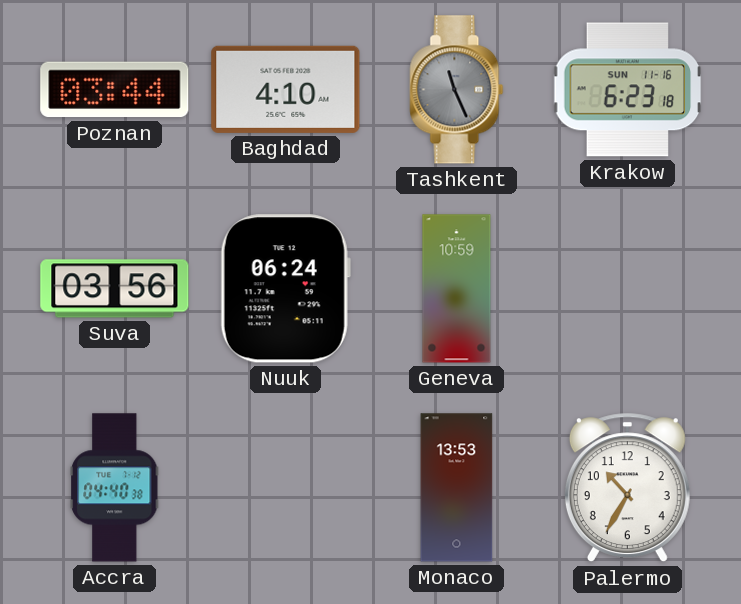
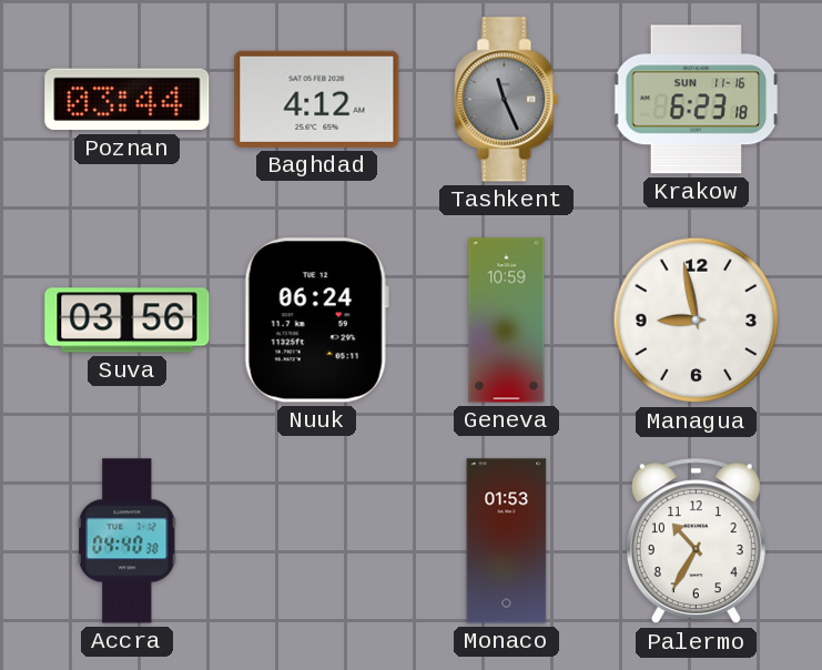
Baghdad: 4:10 -> 4:12 (317, 99)
Managua: none -> 8:58 (697, 321)
Monaco: 13:53 -> 01:53 (507, 541)
